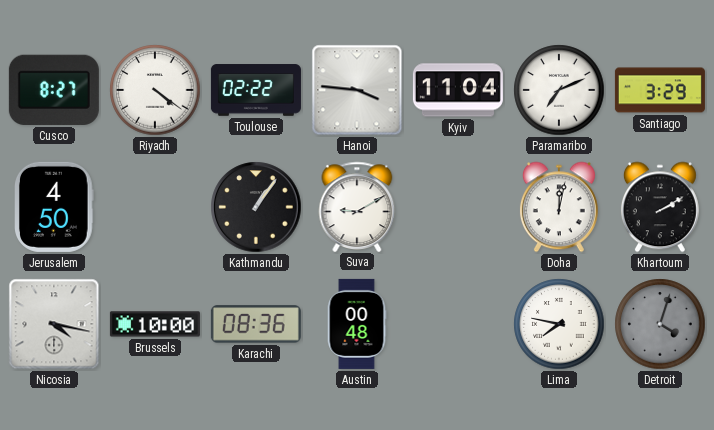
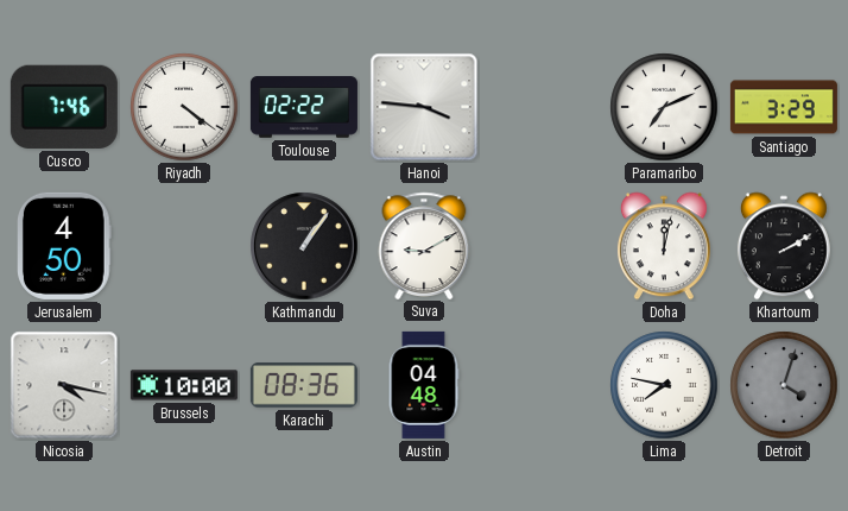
Cusco: 8:27 -> 7:46 (64, 107)
Kyiv: 11:04 -> none (458, 90)
Austin: 00:48 -> 04:48 (424, 385)
